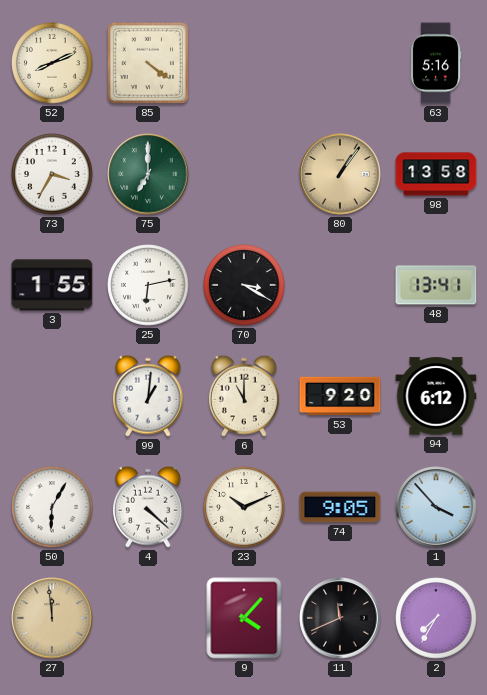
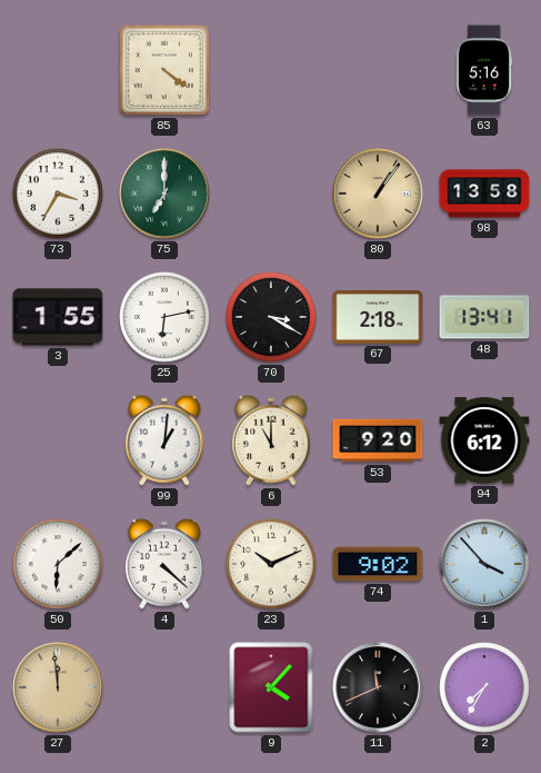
52: 8:11 -> none (52, 63)
67: none -> 2:18 (378, 317)
50: 6:05 -> 6:08 (58, 564)
74: 9:05 -> 9:02 (378, 564)
